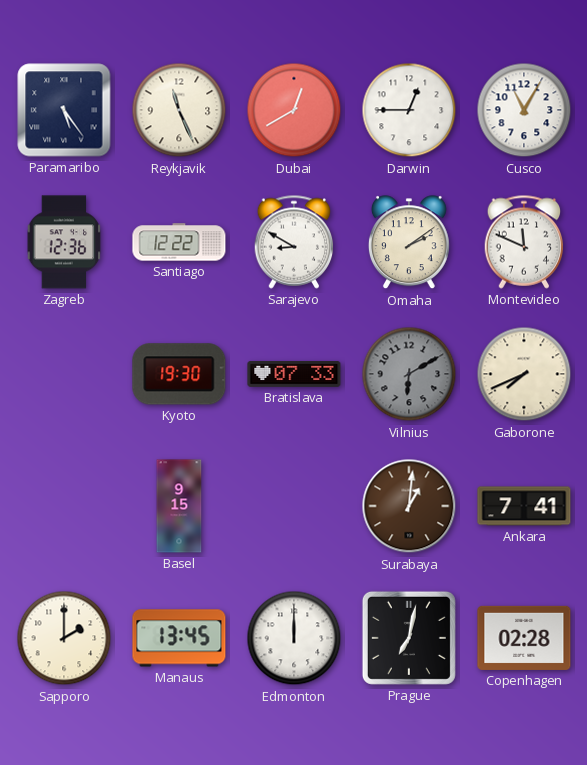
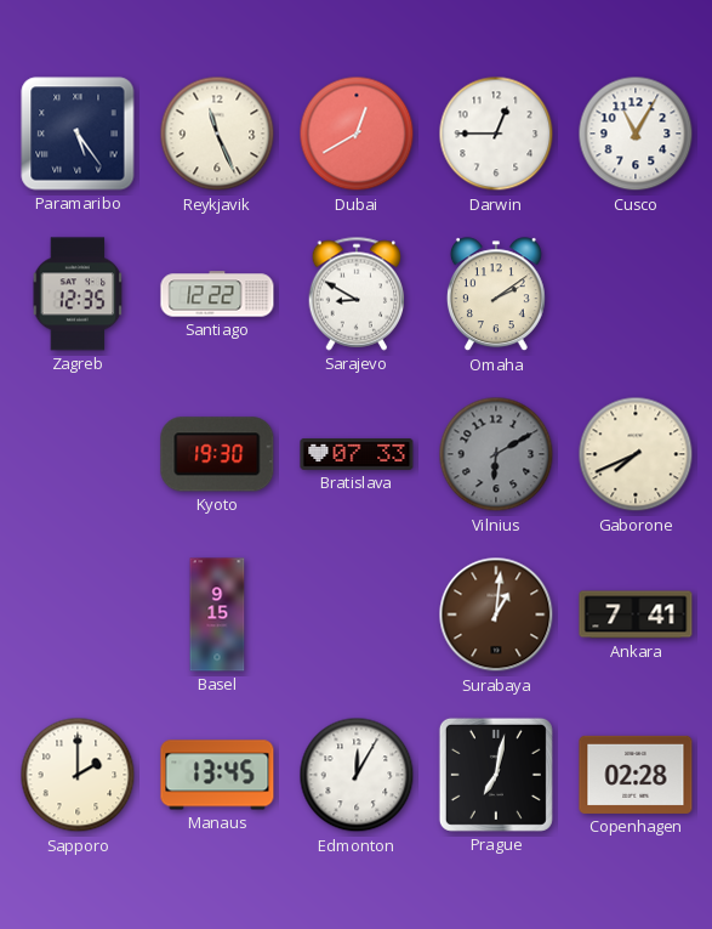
Zagreb: 12:36 -> 12:35 (78, 294)
Montevideo: 11:49 -> none (524, 242)
Edmonton: 12:00 -> 12:05 (357, 775)
